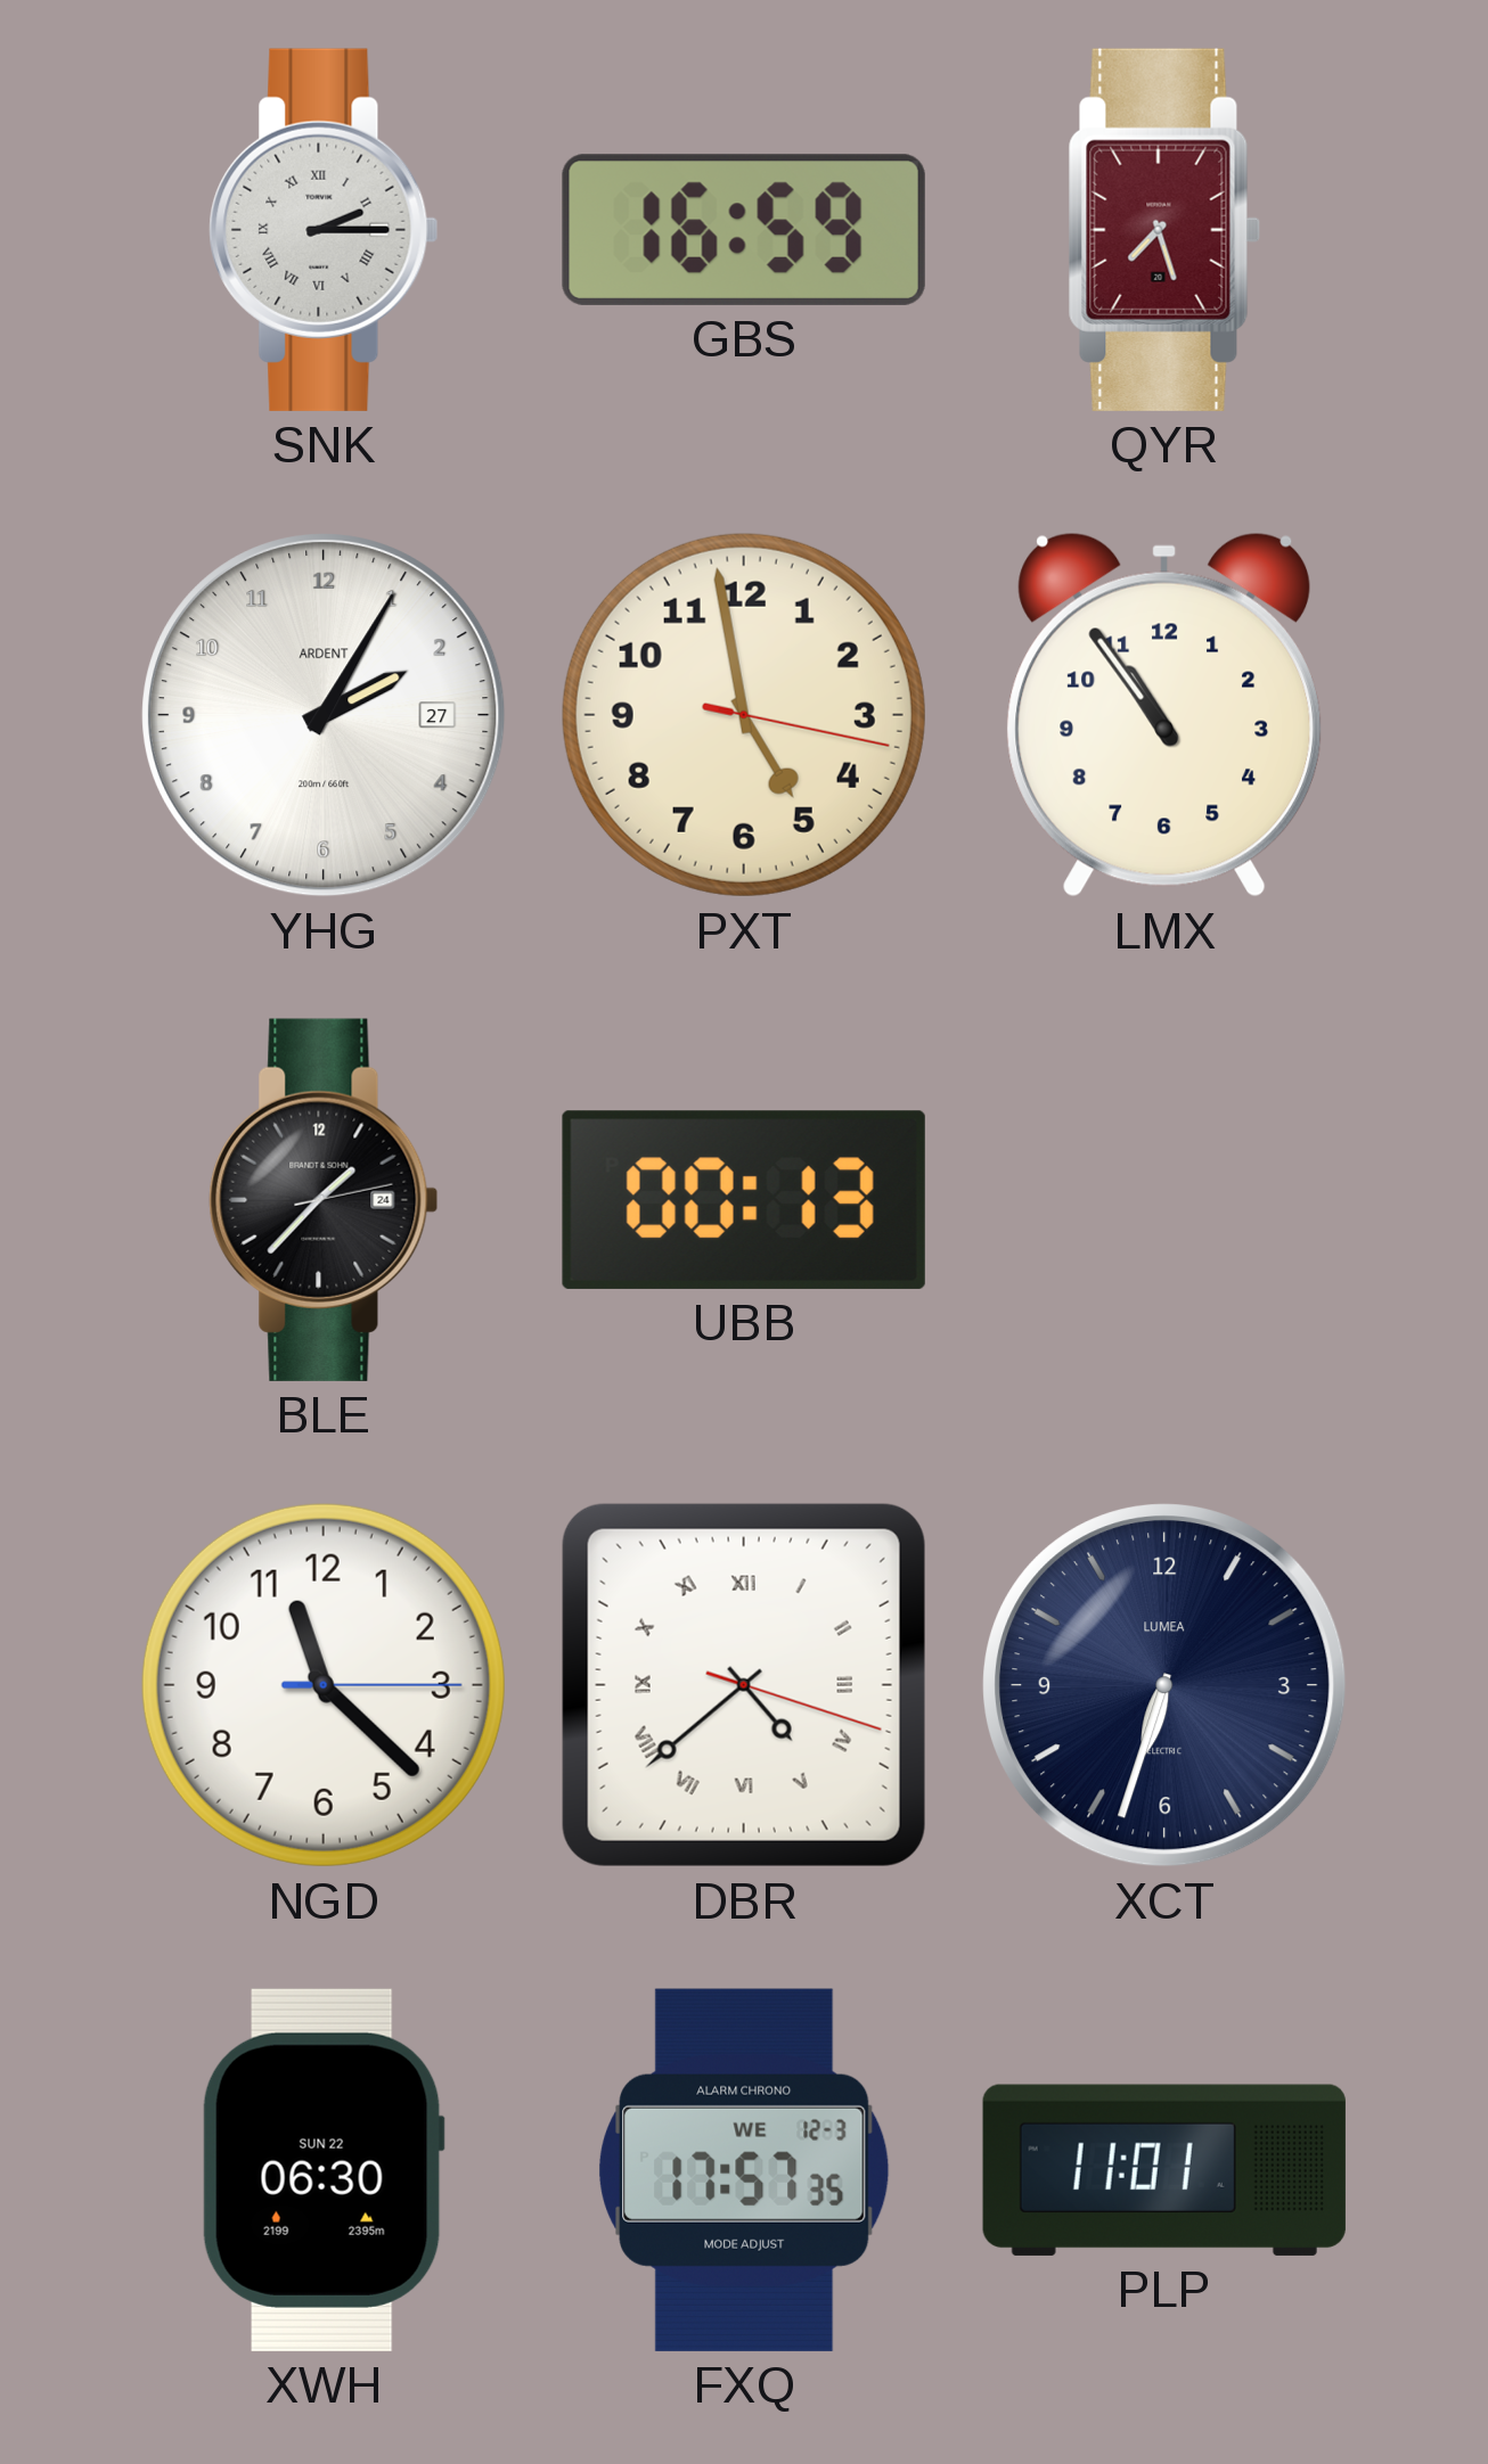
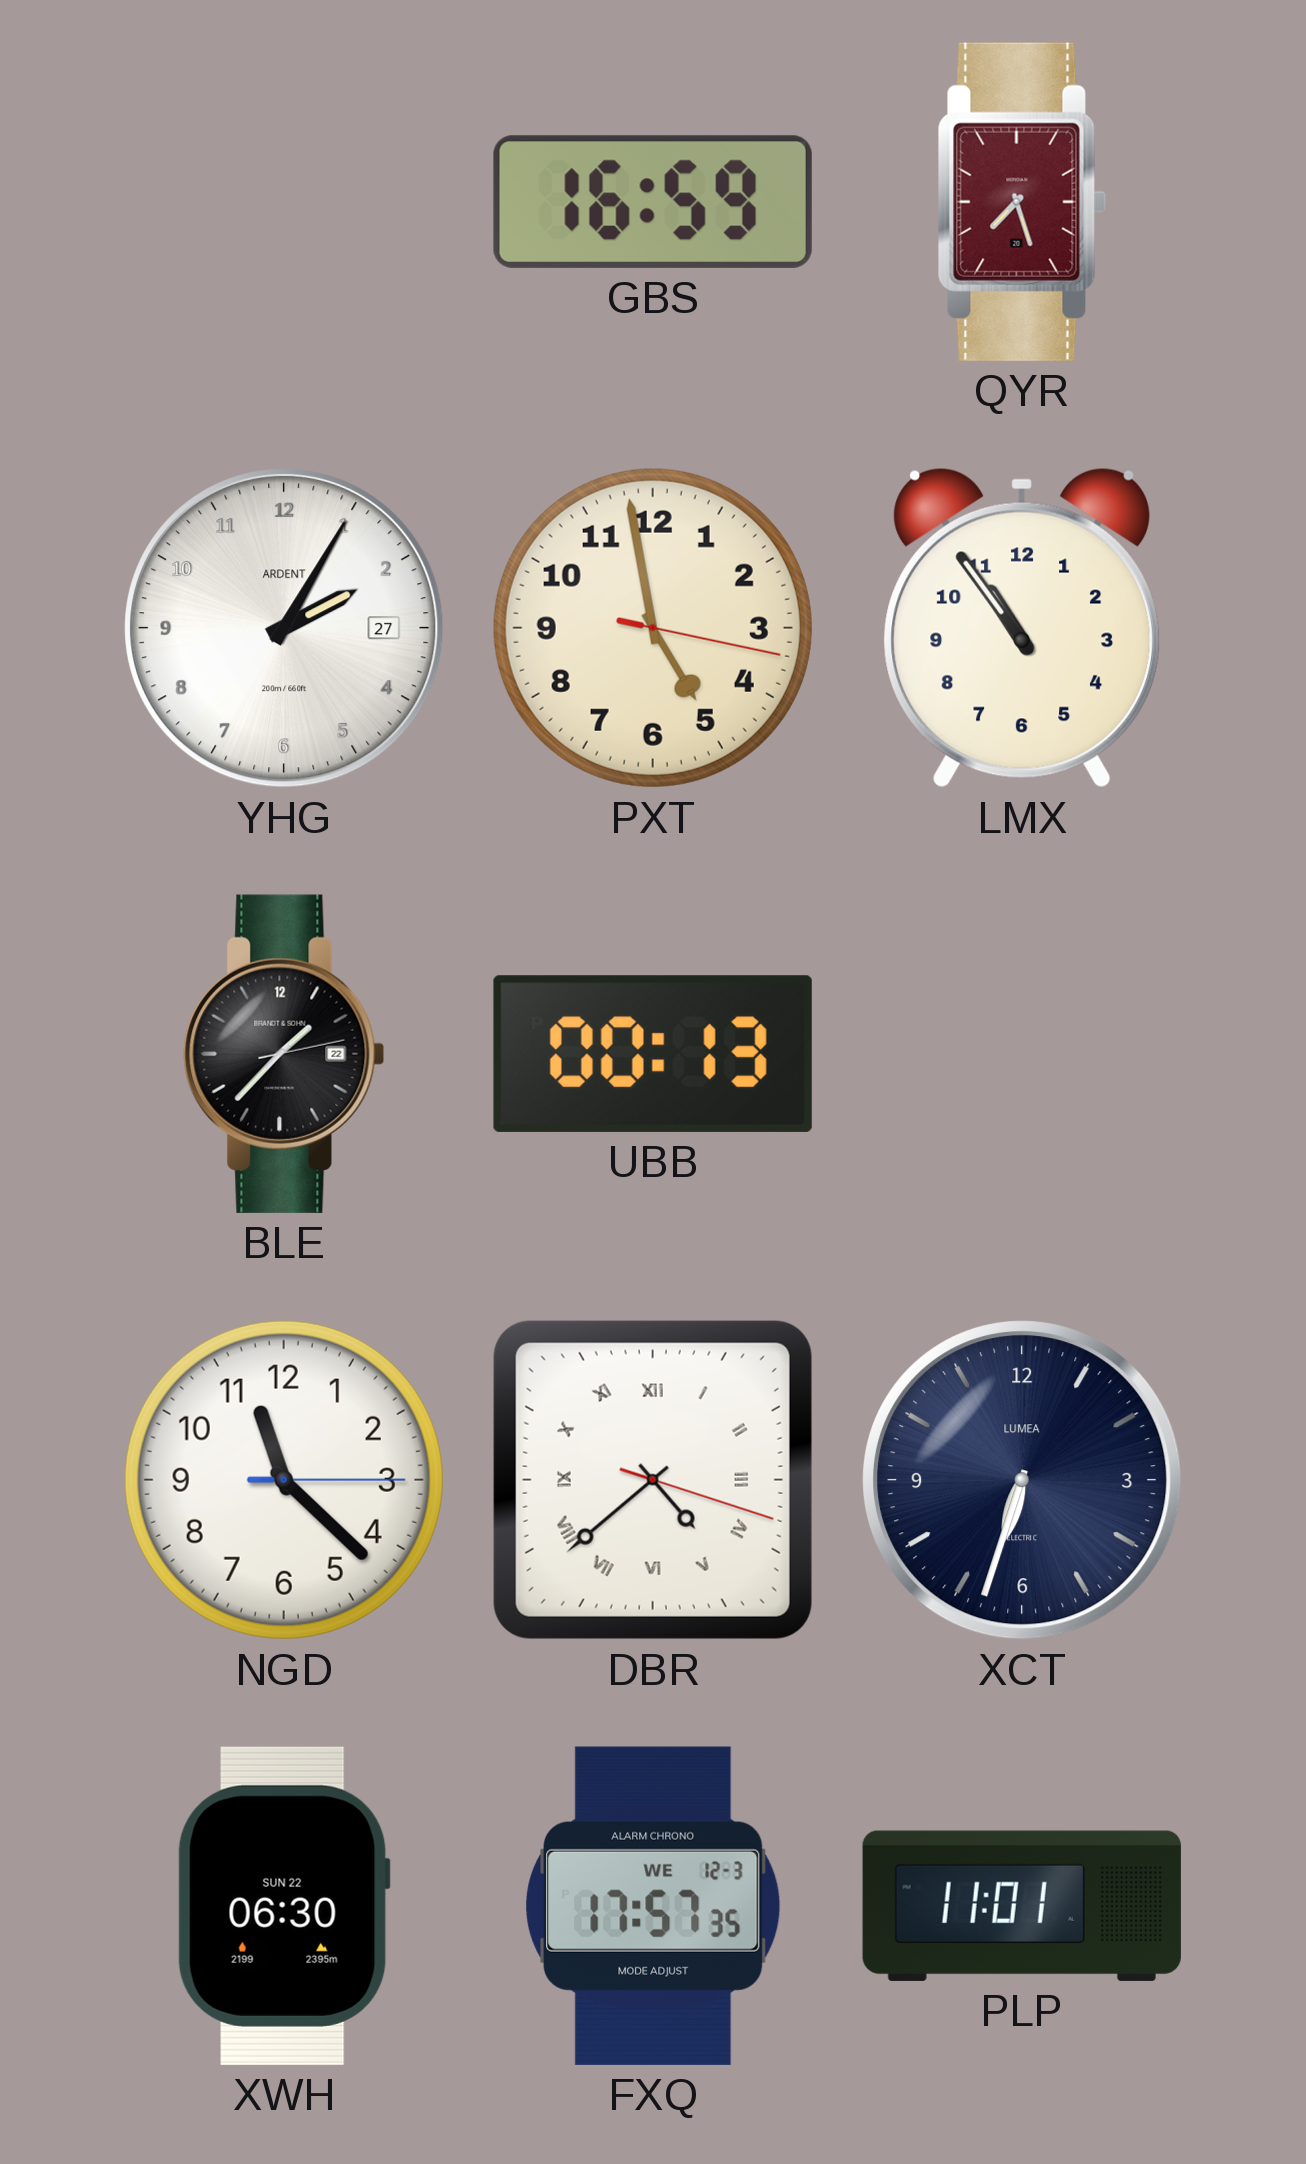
SNK: 2:15 -> none (324, 230)
BLE date: 24 -> 22 (284, 1054)
